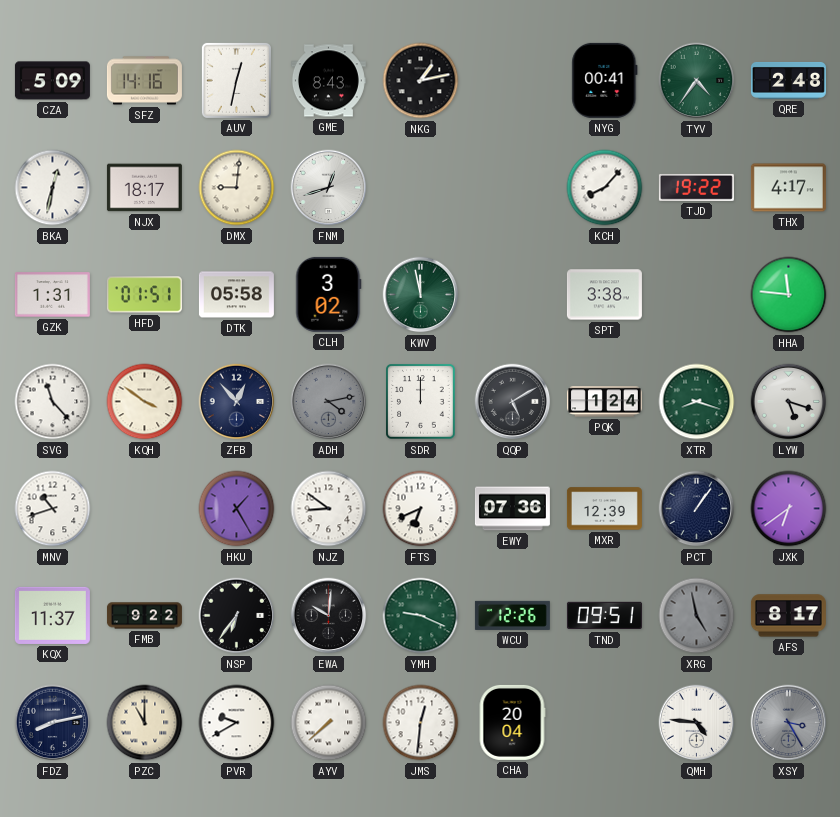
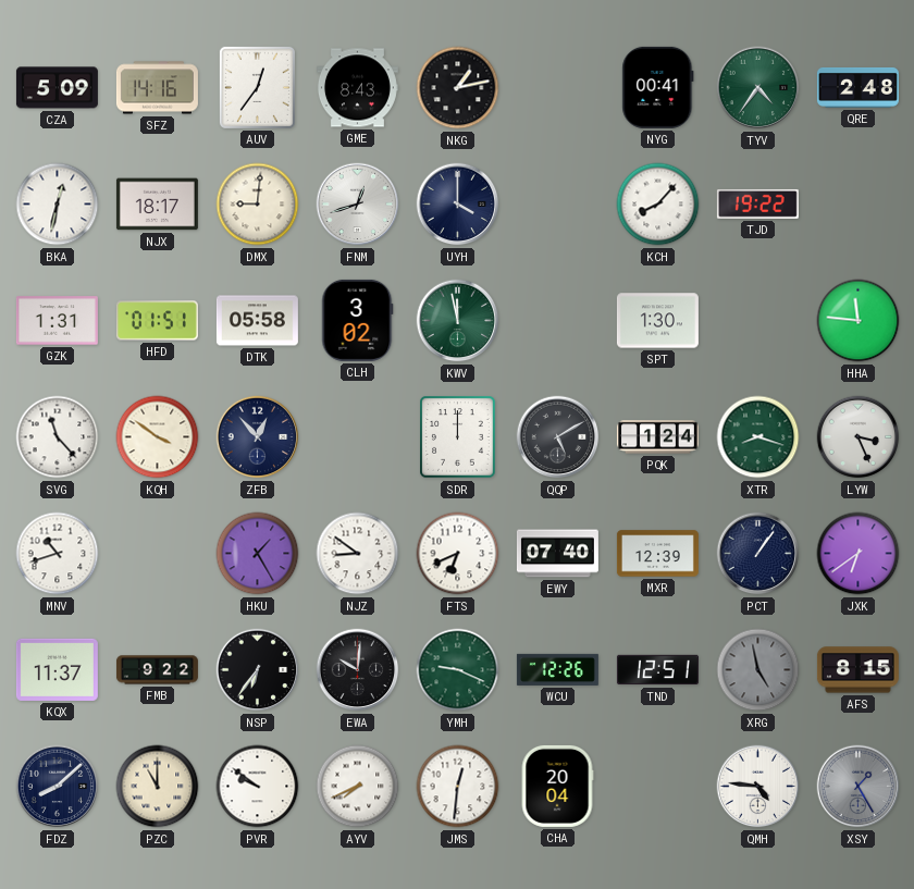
AUV: 12:32 -> 12:36 (257, 87)
UYH: none -> 4:00 (458, 205)
THX: 4:17 -> none (788, 188)
SPT: 3:38 -> 1:30 (657, 321)
ADH: 4:13 -> none (329, 402)
LYW: 5:18 -> 3:26 (859, 437)
EWY: 07:36 -> 07:40 (557, 554)
TND: 09:51 -> 12:51 (657, 670)
AFS: 8:17 -> 8:15 (857, 670)
FDZ: 8:13 -> 8:08 (58, 787)
PVR: 9:40 -> 9:51 (258, 787)
AYV: 7:38 -> 7:41 (358, 787)
XSY: 3:25 -> 1:25 (859, 787)
